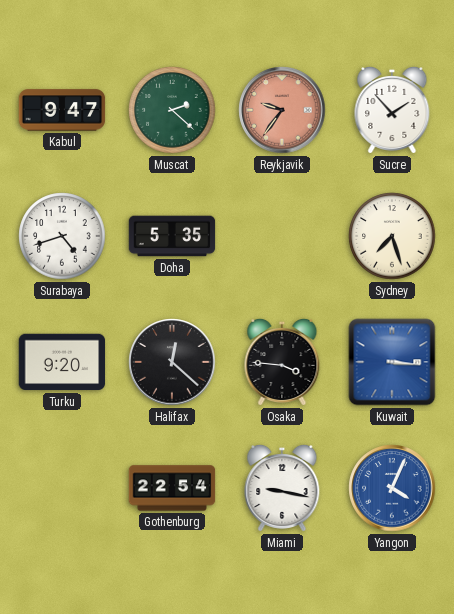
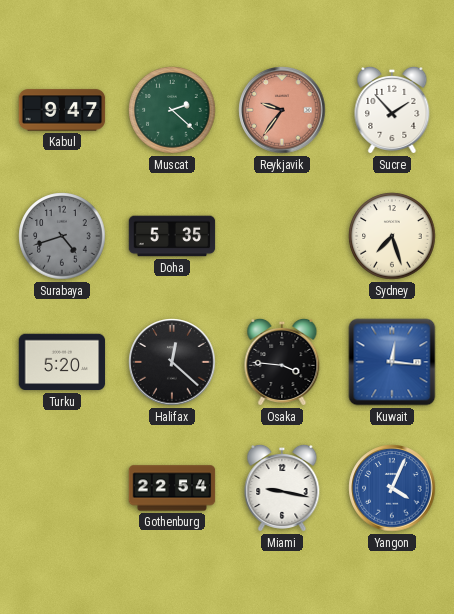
Surabaya dial: white -> grey (62, 236)
Turku: 9:20 -> 5:20 (62, 362)
Kuwait: 3:16 -> 12:16 (392, 362)
